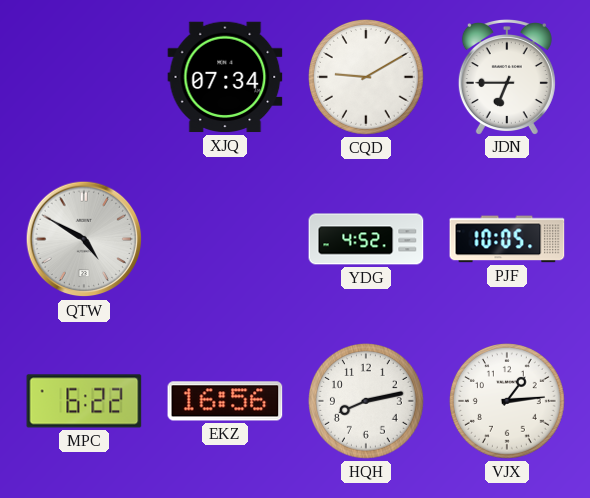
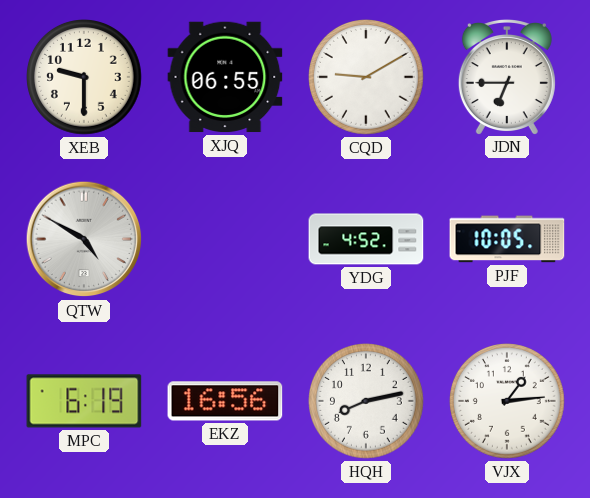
XEB: none -> 9:30 (85, 78)
XJQ: 07:34 -> 06:55 (225, 77)
MPC: 6:22 -> 6:19 (84, 401)
